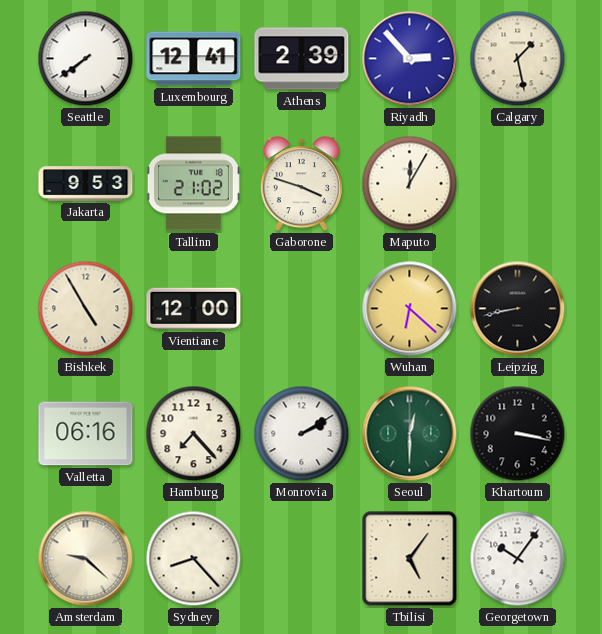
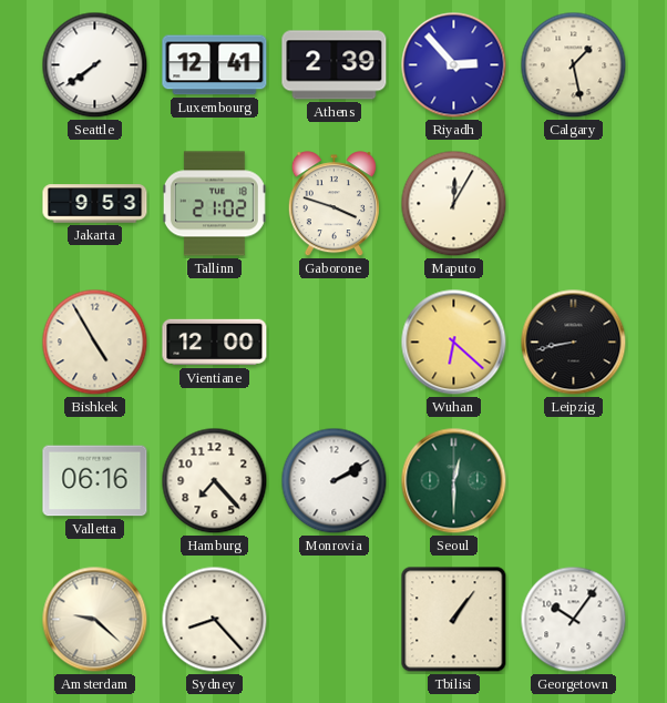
Khartoum: 3:17 -> none (518, 434)
Tbilisi: 5:06 -> 1:06 (454, 620)
